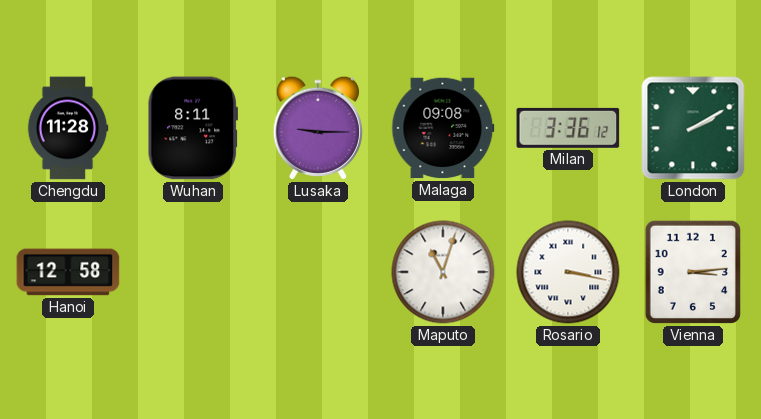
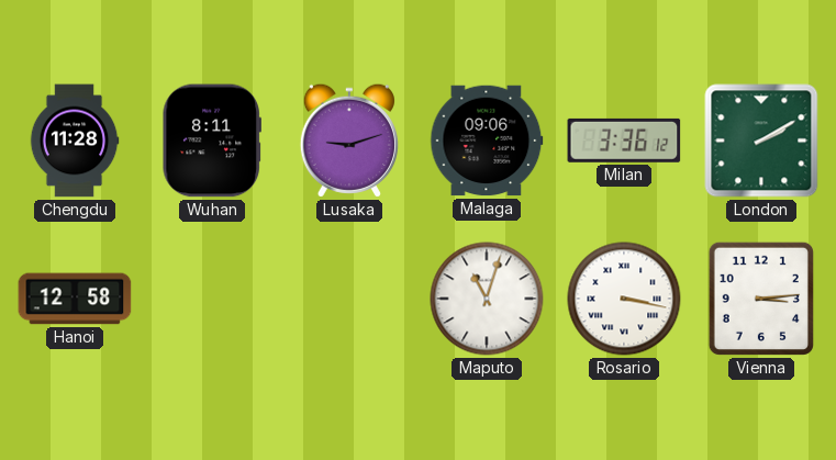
Lusaka: 9:15 -> 9:12 (349, 141)
Malaga: 09:08 -> 09:06 (487, 141)
